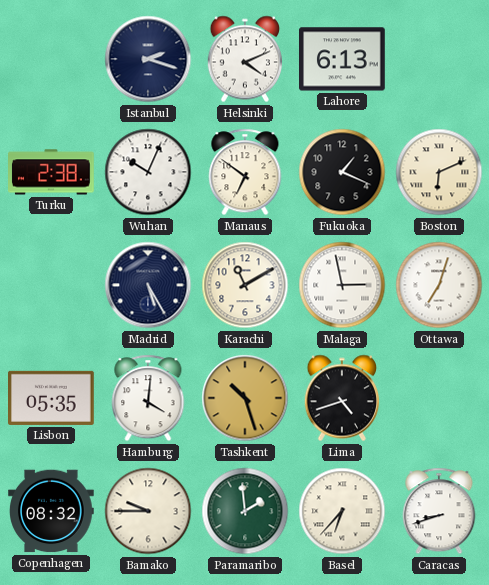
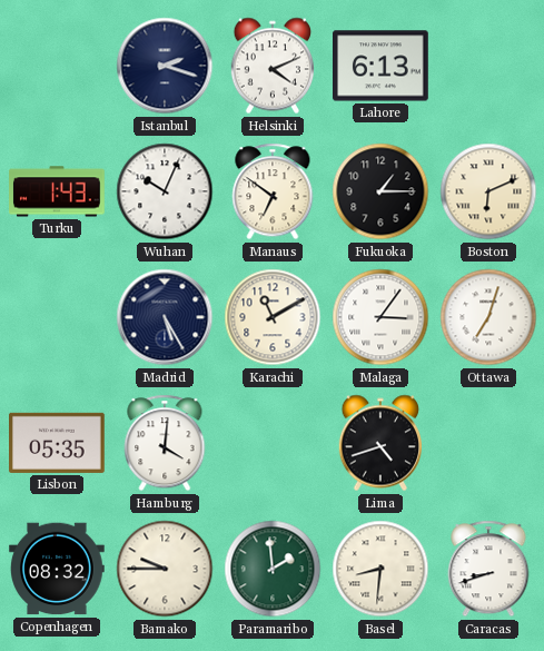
Turku: 2:38 -> 1:43 (58, 191)
Fukuoka: 1:19 -> 1:15 (380, 191)
Malaga: 2:58 -> 3:06 (380, 317)
Tashkent: 10:27 -> none (245, 398)
Basel: 6:37 -> 8:31 (380, 569)
